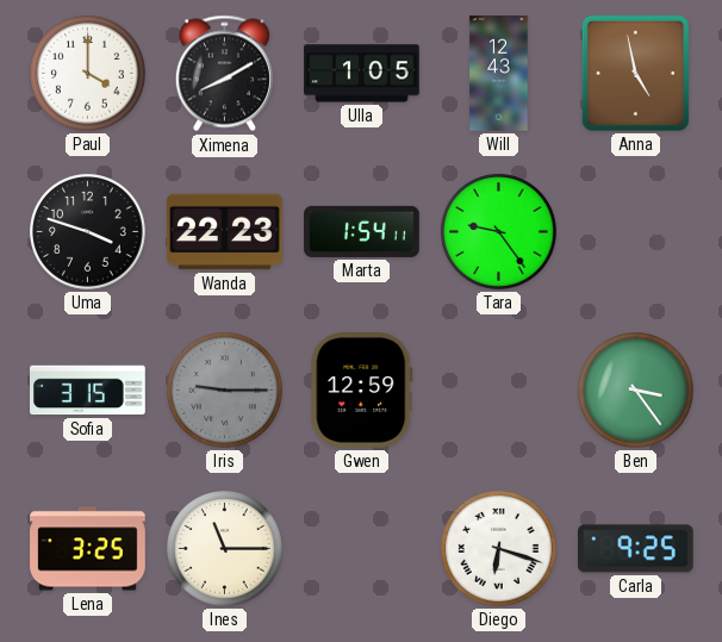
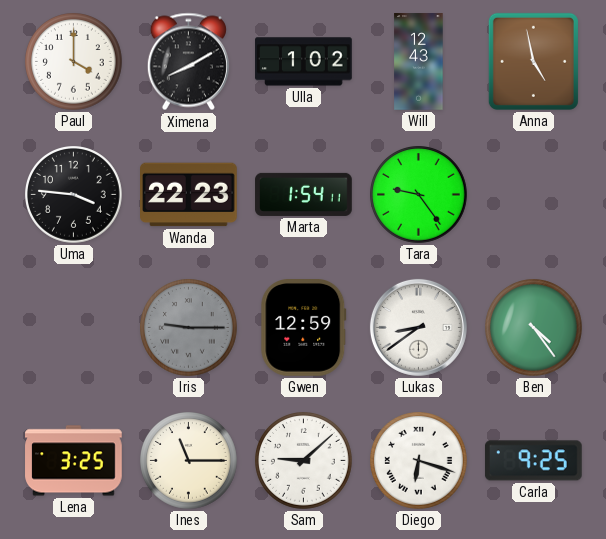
Ulla: 1:05 -> 1:02 (304, 62)
Uma: 3:48 -> 3:46 (74, 195)
Sofia: 3:15 -> none (88, 391)
Lukas: none -> 8:39 (418, 327)
Ben: 3:24 -> 4:24 (534, 328)
Sam: none -> 9:08 (304, 461)
